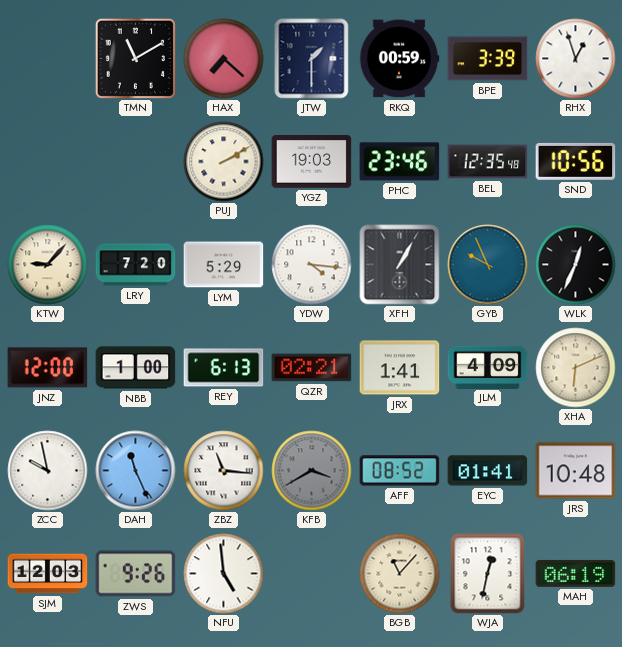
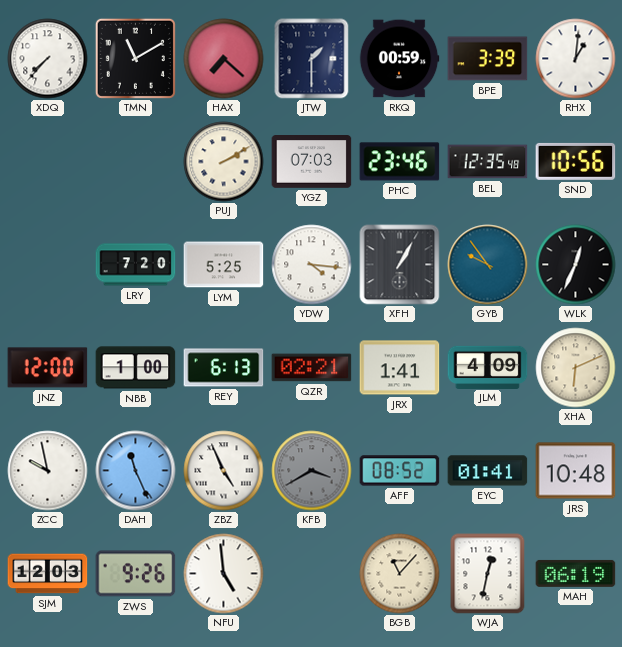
XDQ: none -> 7:37 (48, 59)
RHX: 12:57 -> 1:01 (576, 59)
YGZ: 19:03 -> 07:03 (312, 162)
KTW: 9:07 -> none (48, 265)
LYM: 5:29 -> 5:25 (224, 265)
GYB: 9:56 -> 9:54 (488, 265)
ZBZ: 11:16 -> 4:56 (224, 471)
